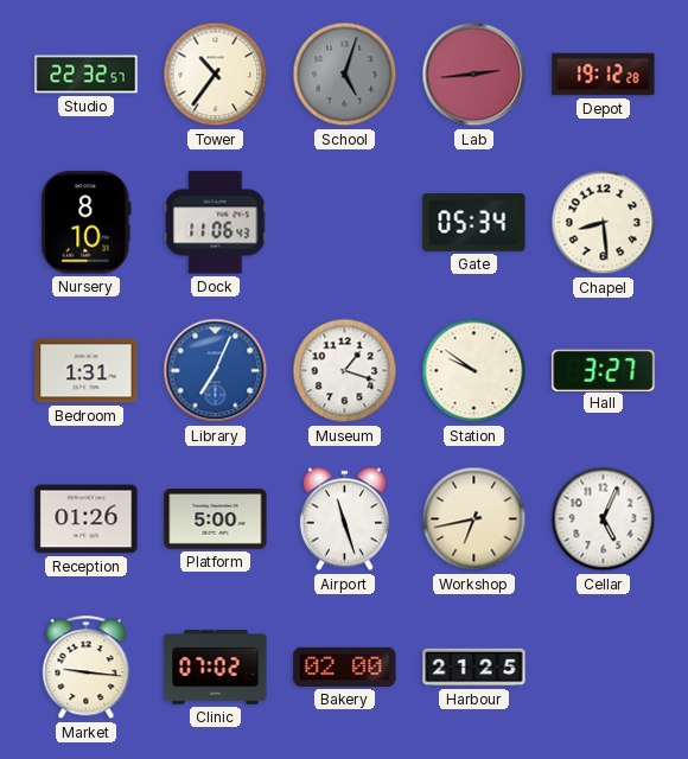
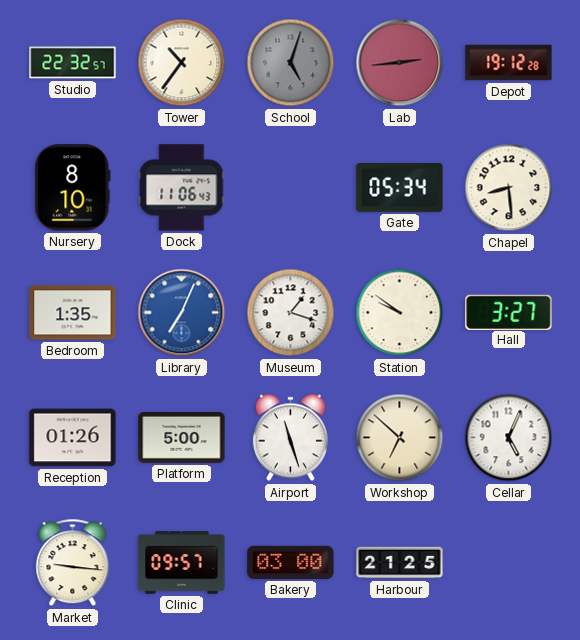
Bedroom: 1:31 -> 1:35 (73, 313)
Workshop: 6:43 -> 6:52 (400, 438)
Clinic: 07:02 -> 09:57 (182, 563)
Bakery: 02:00 -> 03:00 (291, 562)
